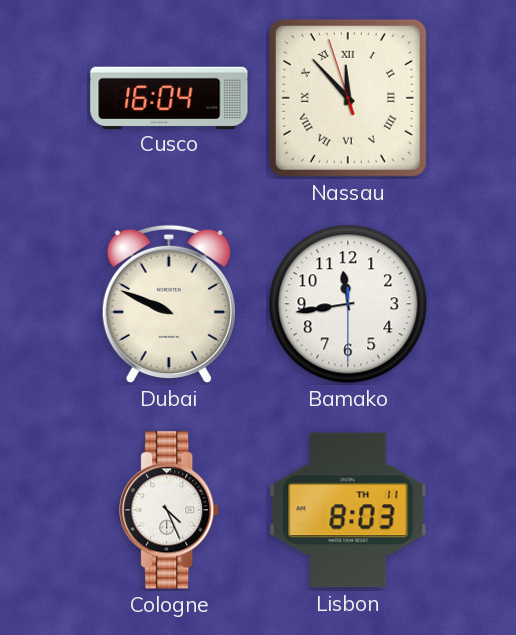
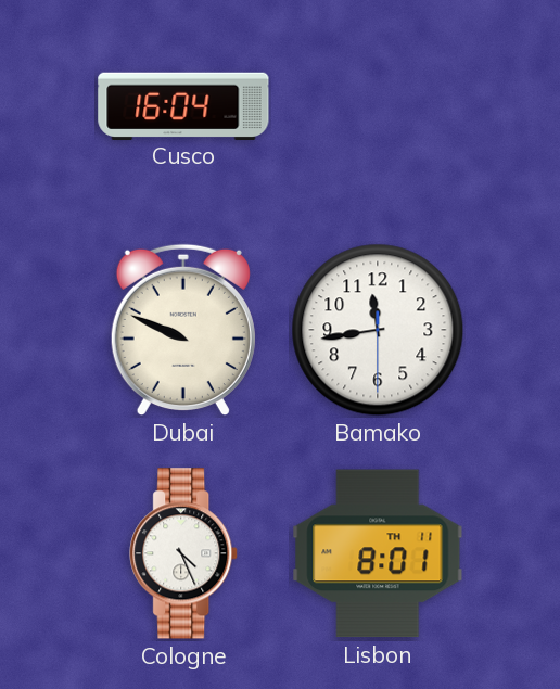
Nassau: 11:52 -> none (348, 98)
Lisbon: 8:03 -> 8:01 (378, 553)
